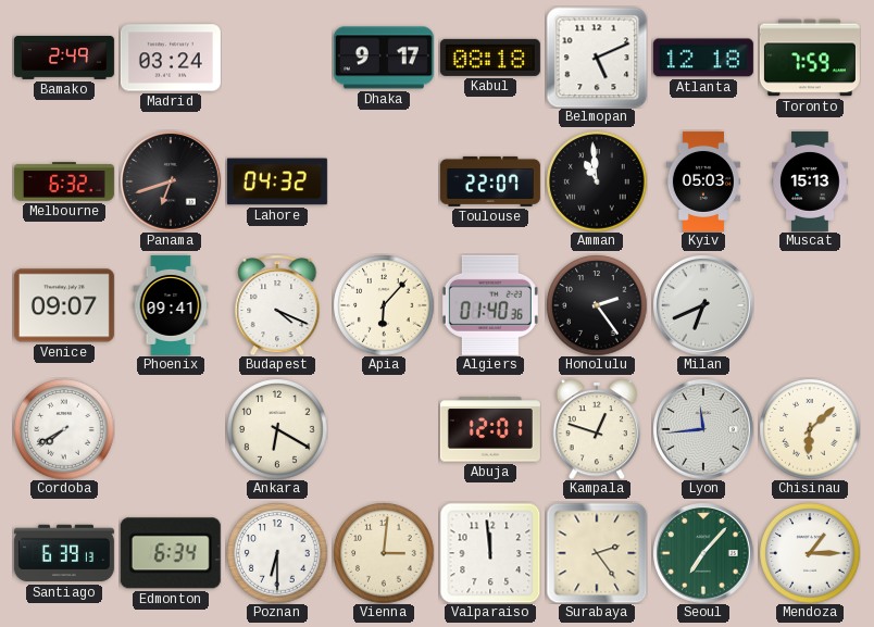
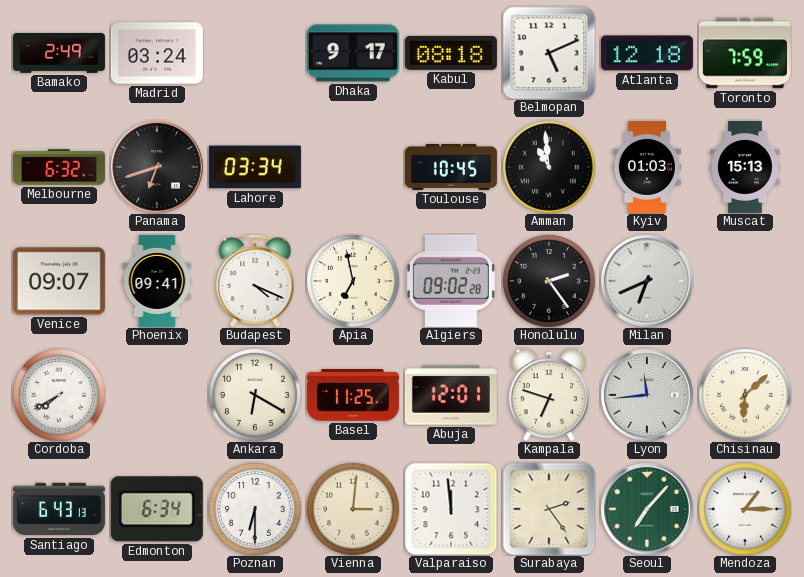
Lahore: 04:32 -> 03:34 (255, 167)
Toulouse: 22:07 -> 10:45 (451, 167)
Kyiv: 05:03 -> 01:03 (647, 167)
Apia: 6:07 -> 6:58 (353, 281)
Algiers: 01:40 -> 09:02 (451, 281)
Basel: none -> 11:25 (353, 396)
Kampala: 12:48 -> 6:48 (549, 395)
Santiago: 6:39 -> 6:43 (59, 509)
